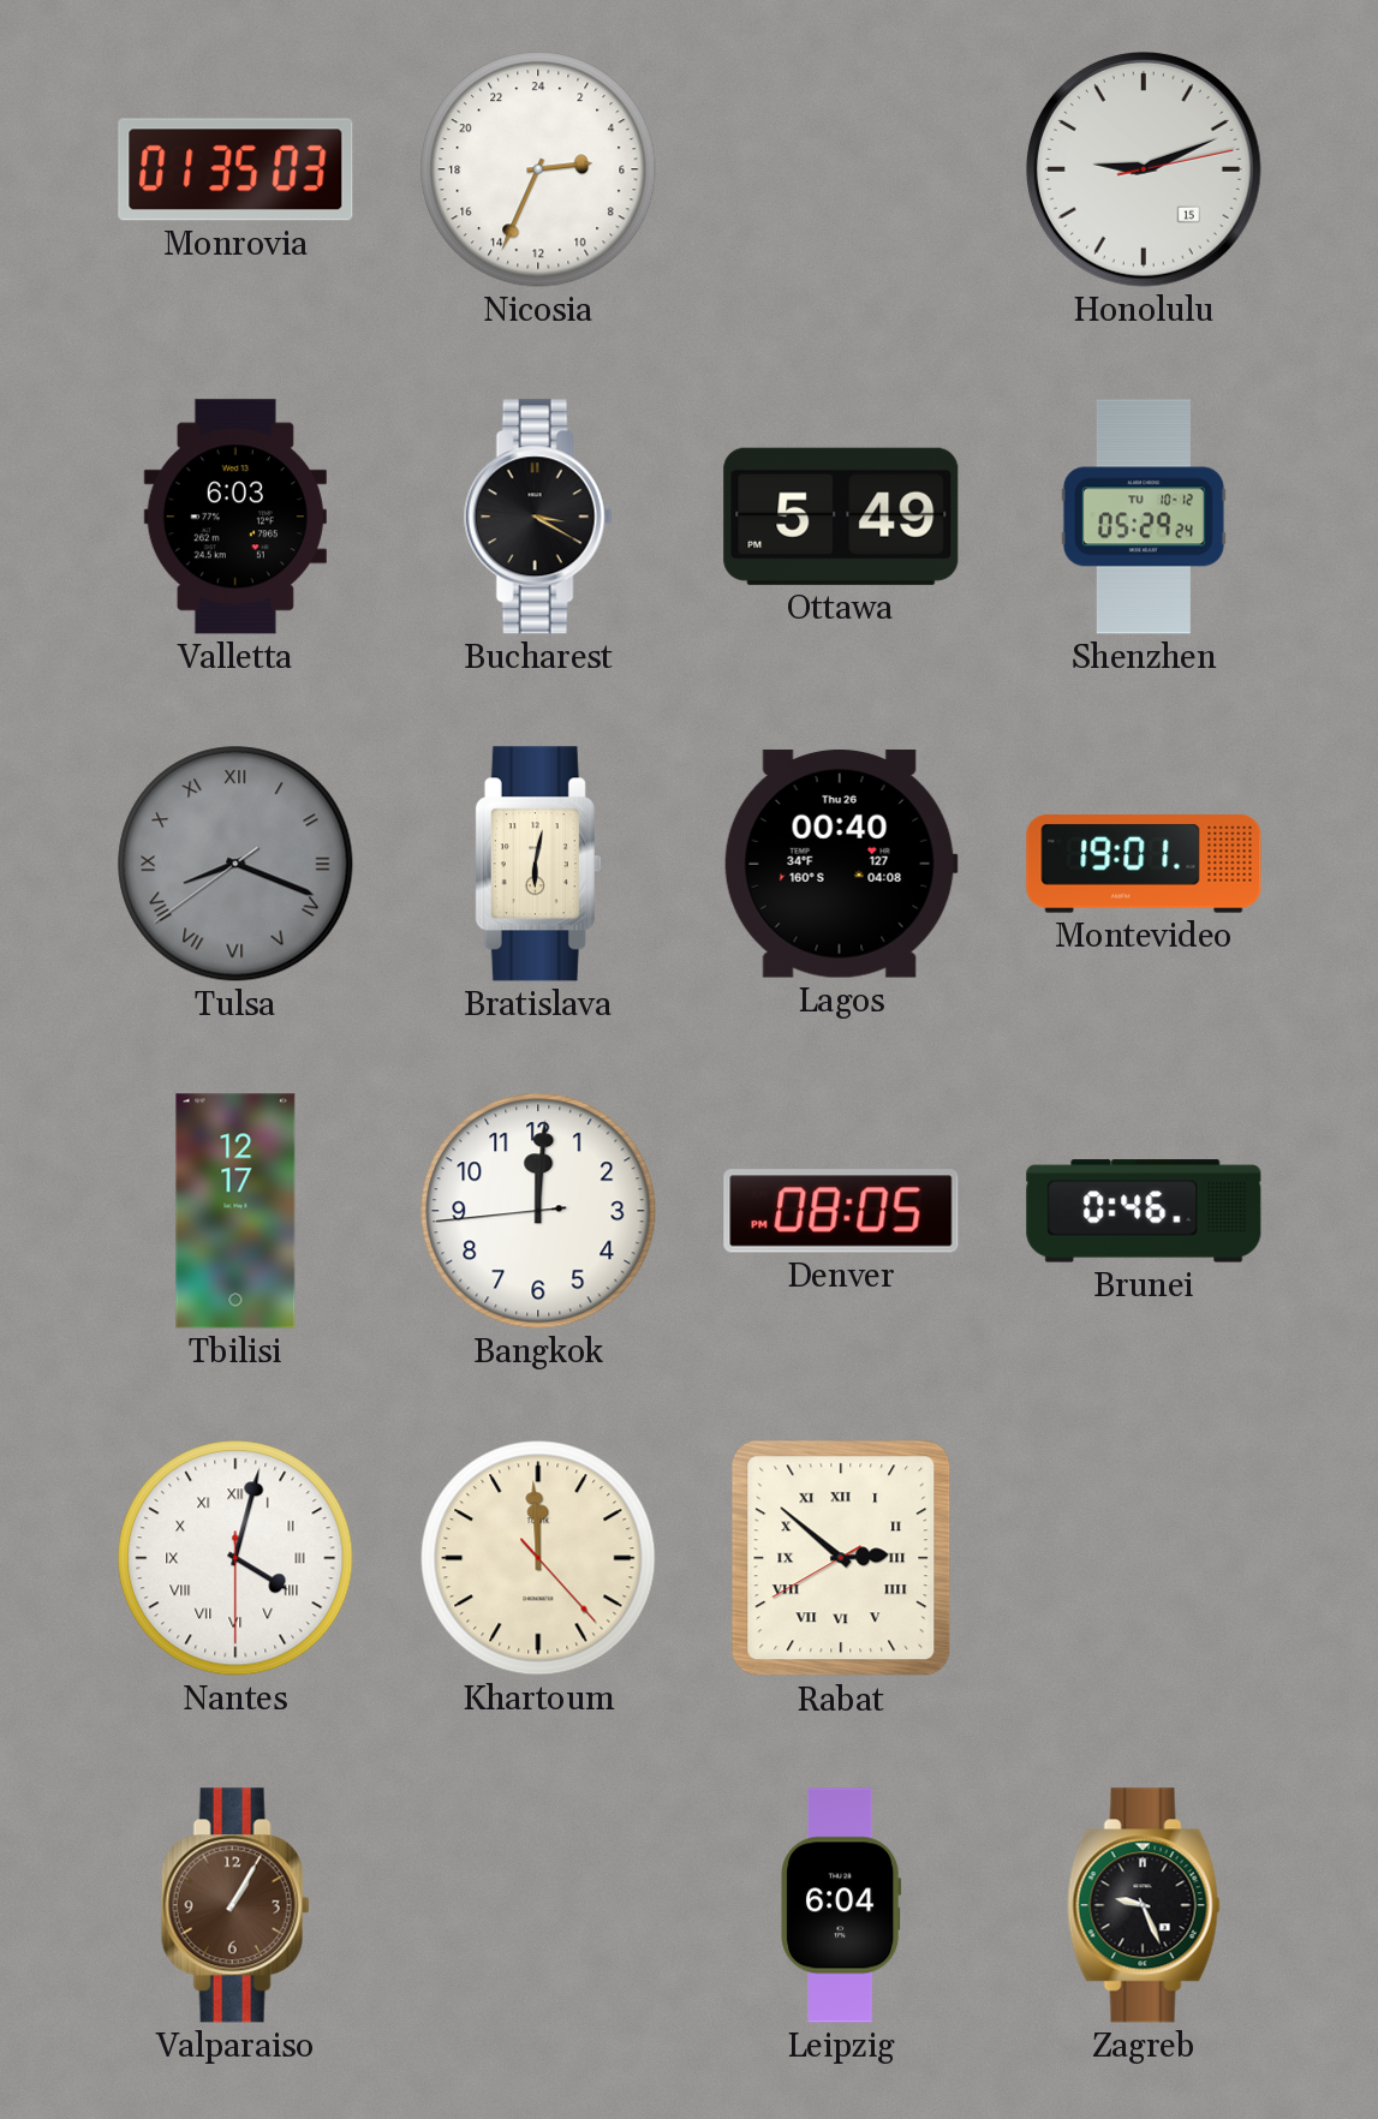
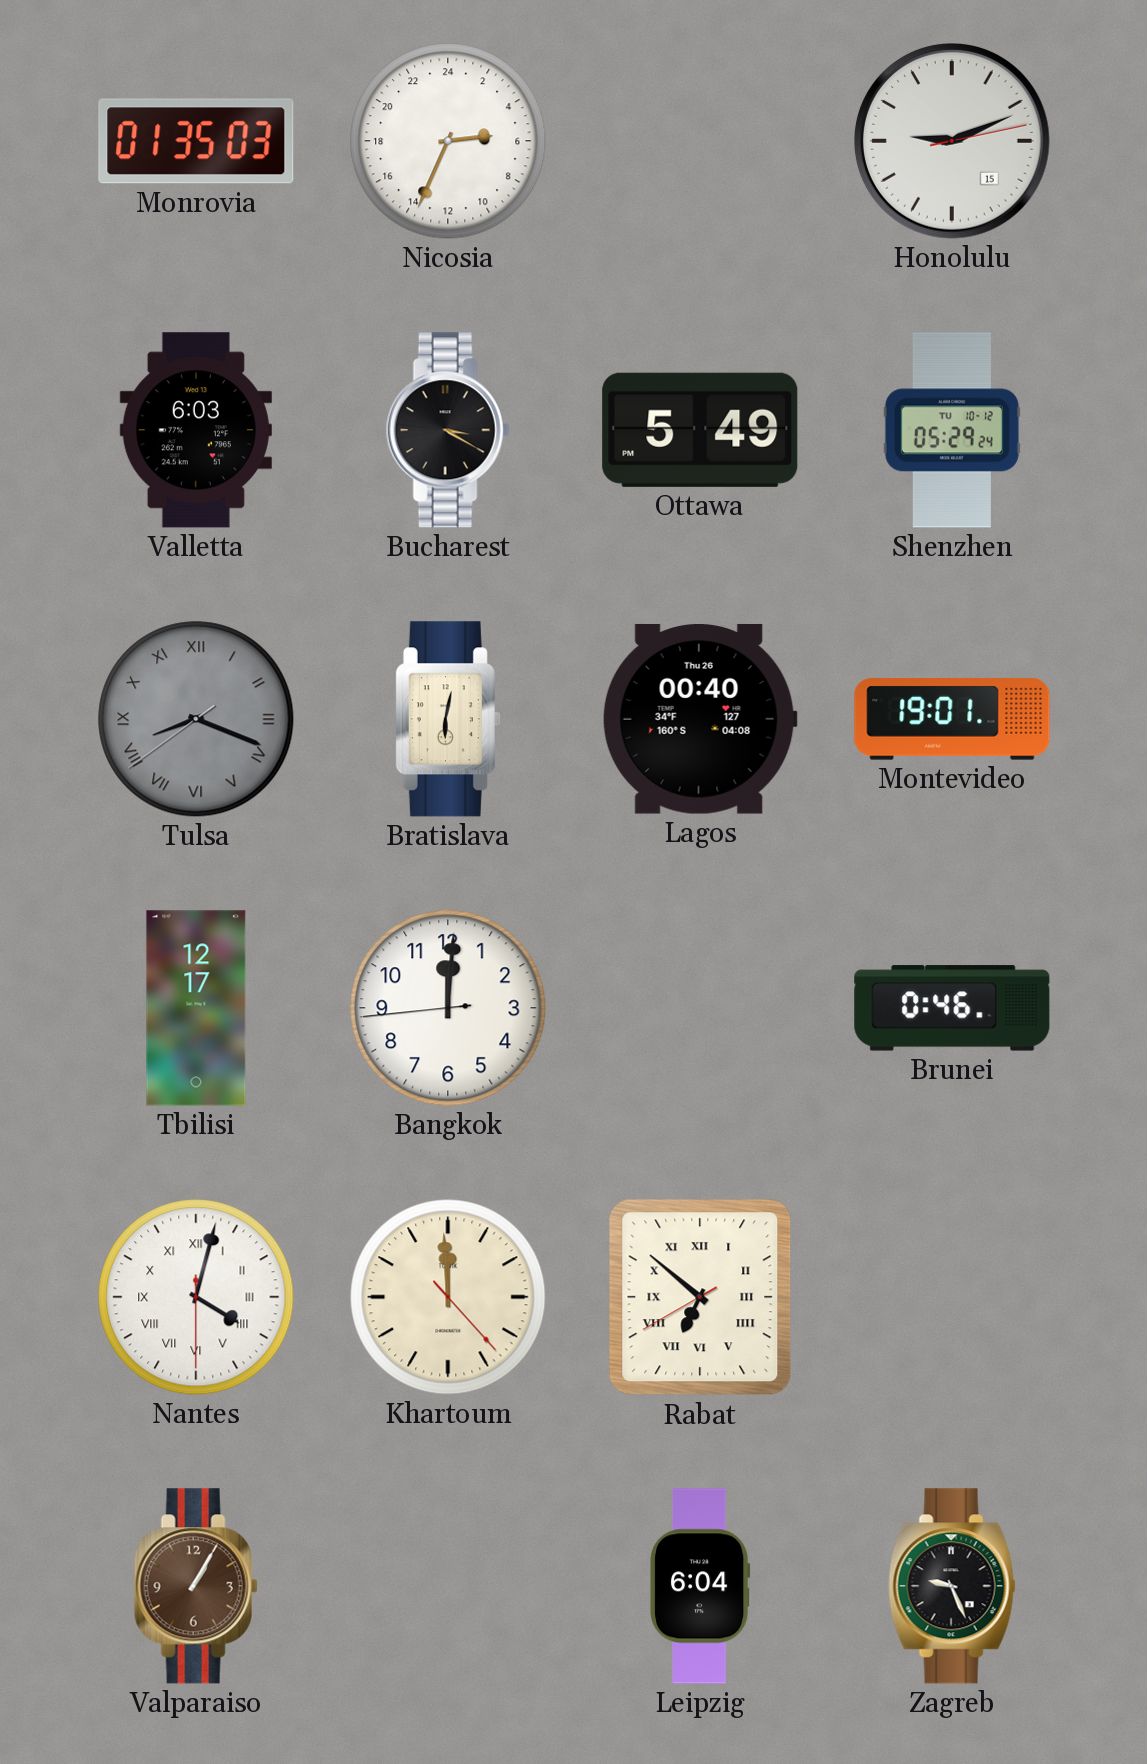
Denver: 08:05 -> none (841, 1211)
Rabat: 2:51 -> 6:51 (700, 1297)
